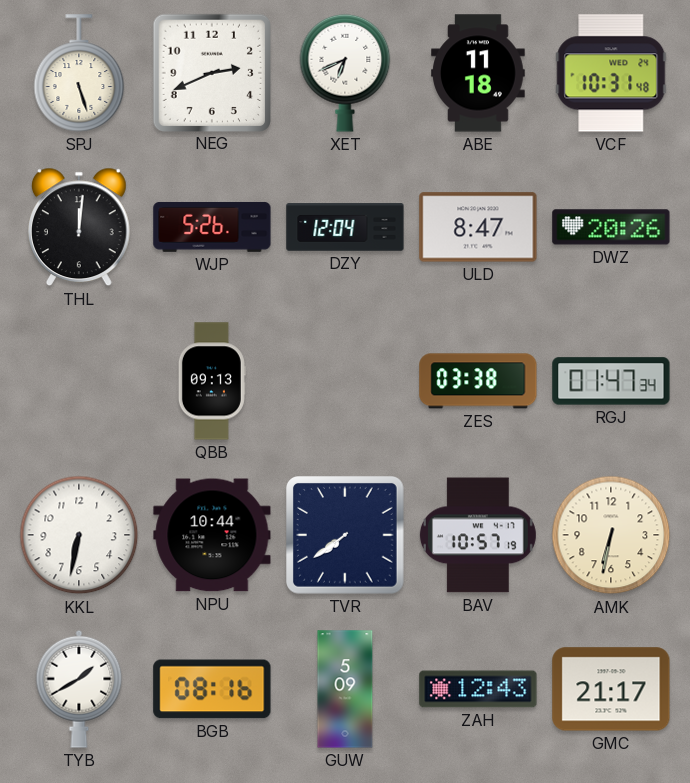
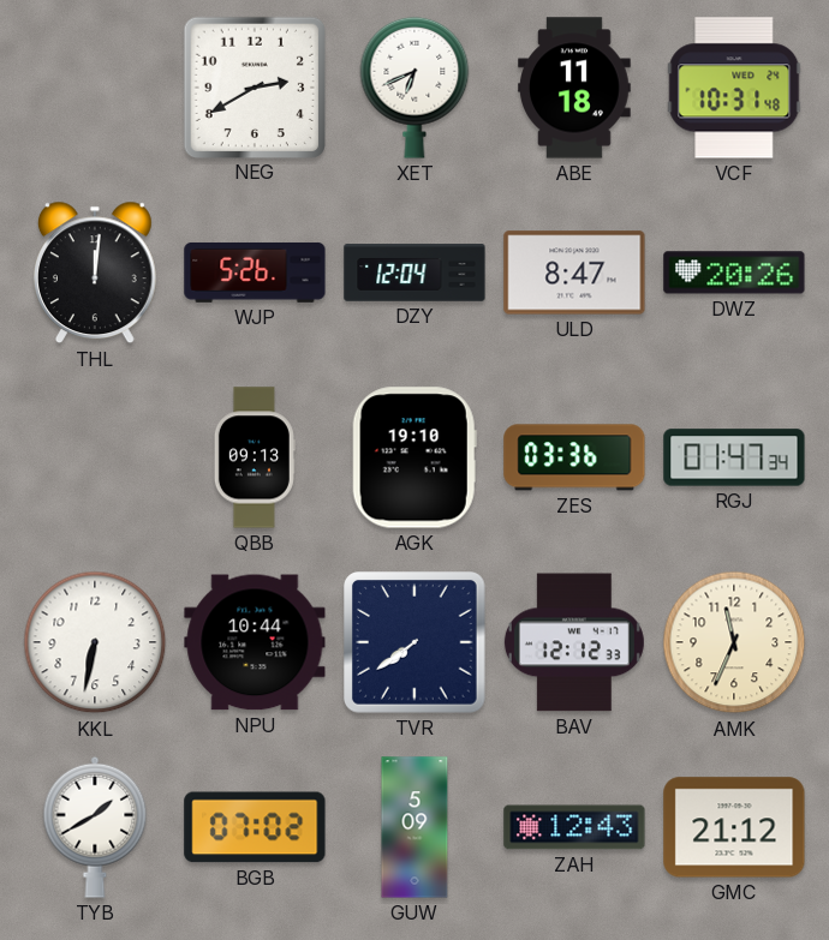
SPJ: 5:27 -> none (79, 73)
NEG: 2:41 -> 2:40 (254, 86)
AGK: none -> 19:10 (415, 457)
ZES: 03:38 -> 03:36 (574, 457)
BAV: 10:57 -> 12:12 (574, 642)
AMK: 6:32 -> 11:34 (734, 642)
BGB: 08:16 -> 07:02 (255, 827)
GMC: 21:17 -> 21:12 (734, 827)
